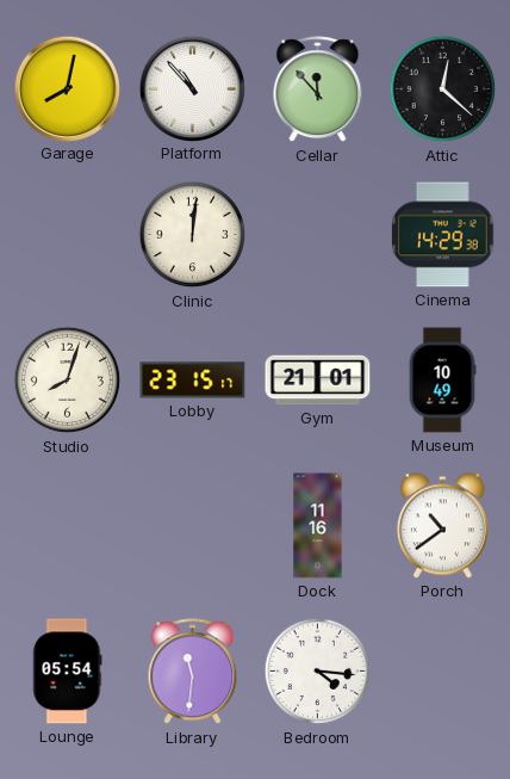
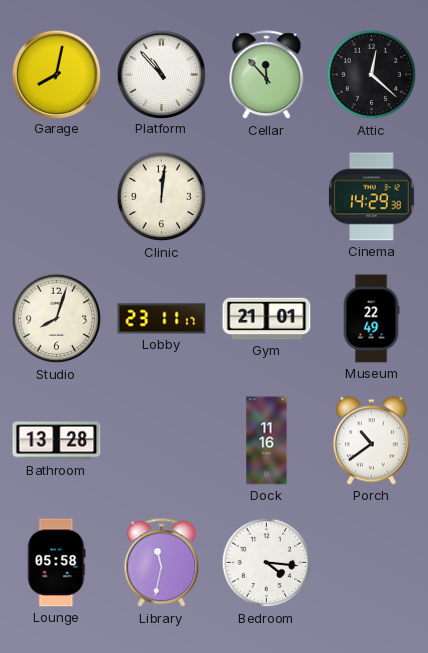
Lobby: 23:15 -> 23:11 (162, 319)
Museum: 10:49 -> 22:49 (371, 319)
Bathroom: none -> 13:28 (57, 441)
Lounge: 05:54 -> 05:58 (57, 563)
Library: 11:31 -> 11:32 (162, 563)
